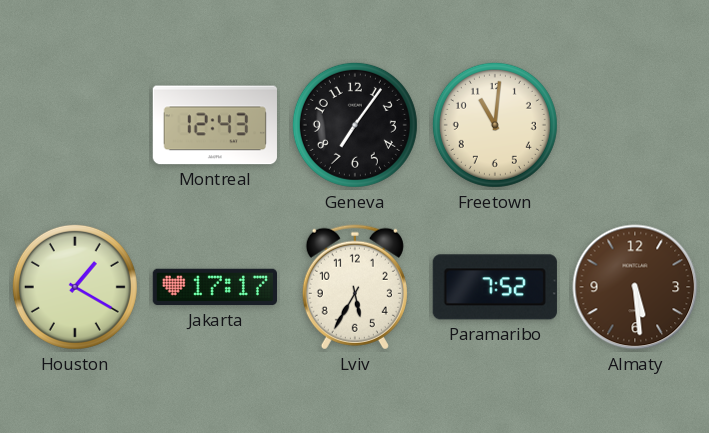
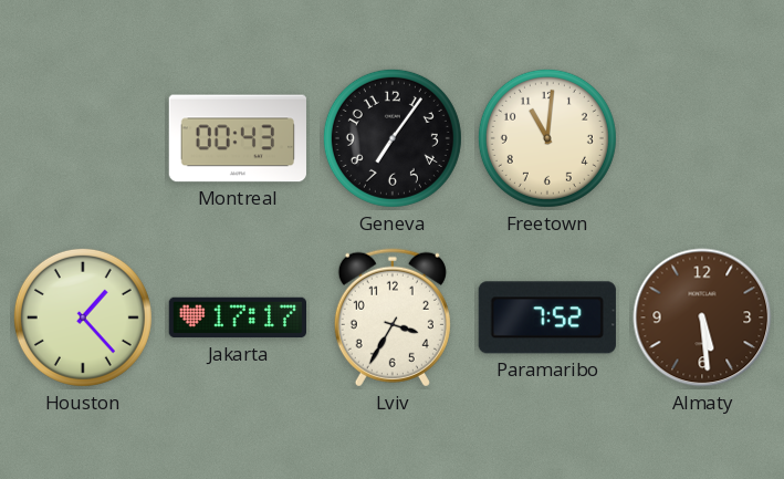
Montreal: 12:43 -> 00:43 (238, 138)
Houston: 1:20 -> 1:23 (83, 317)
Lviv: 5:35 -> 3:35 (393, 317)
